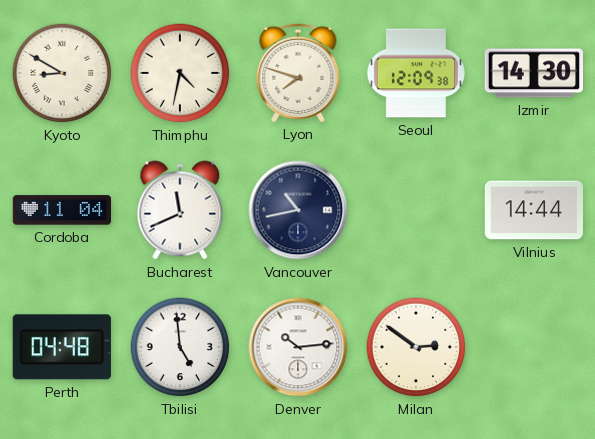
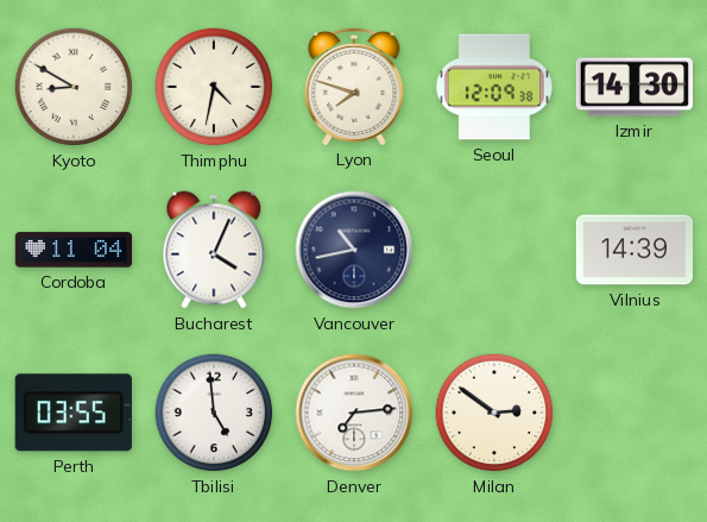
Bucharest: 11:41 -> 4:04 (214, 250)
Vilnius: 14:44 -> 14:39 (635, 250)
Perth: 04:48 -> 03:55 (74, 413)
Denver: 10:14 -> 7:14 (354, 413)
